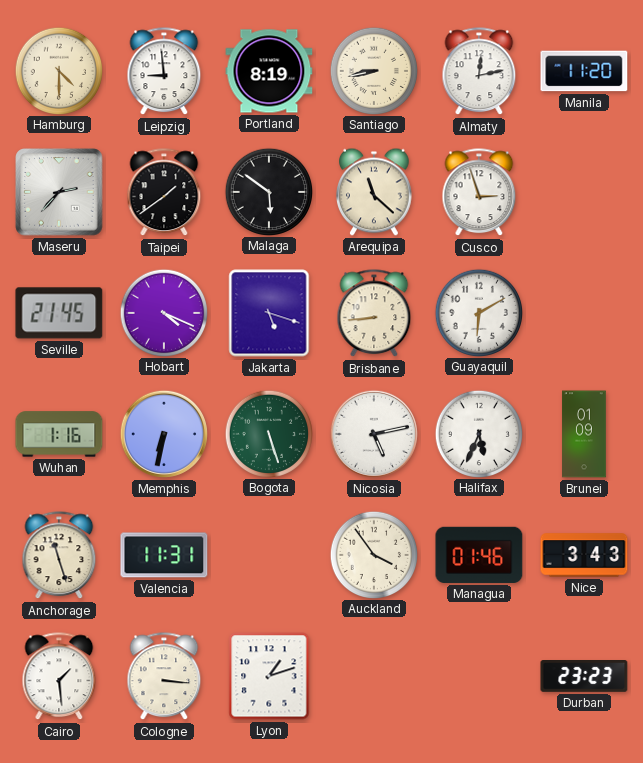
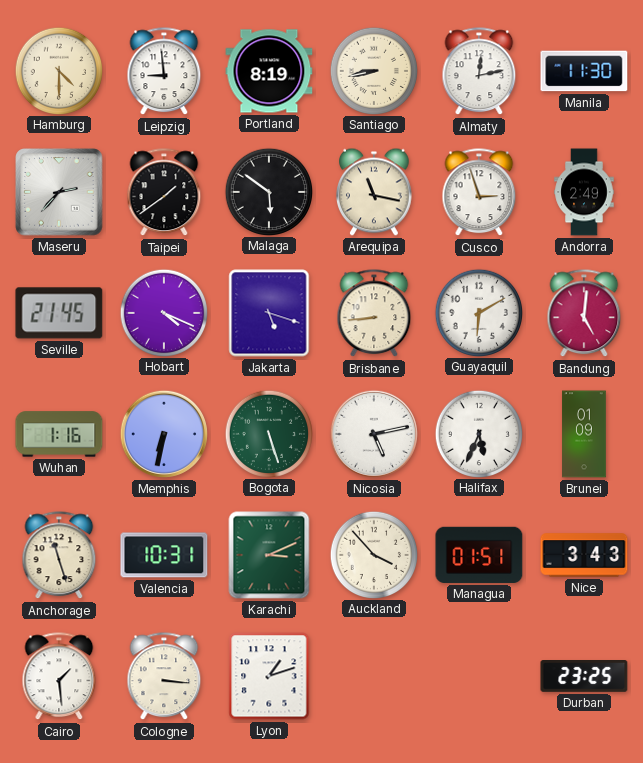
Manila: 11:20 -> 11:30 (584, 71)
Arequipa: 11:22 -> 11:17 (375, 192)
Andorra: none -> 2:49 (584, 192)
Bandung: none -> 5:01 (584, 314)
Valencia: 11:31 -> 10:31 (164, 555)
Karachi: none -> 3:11 (269, 555)
Auckland: 3:54 -> 3:53 (373, 554)
Managua: 01:46 -> 01:51 (479, 555)
Durban: 23:23 -> 23:25 (584, 677)
